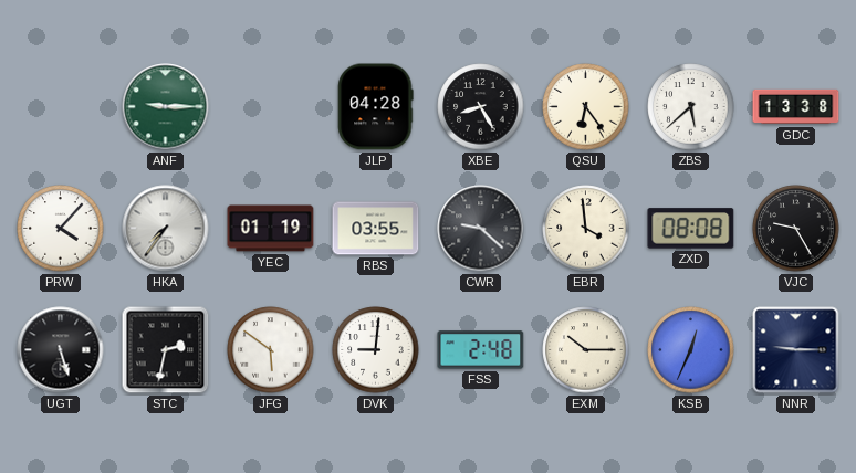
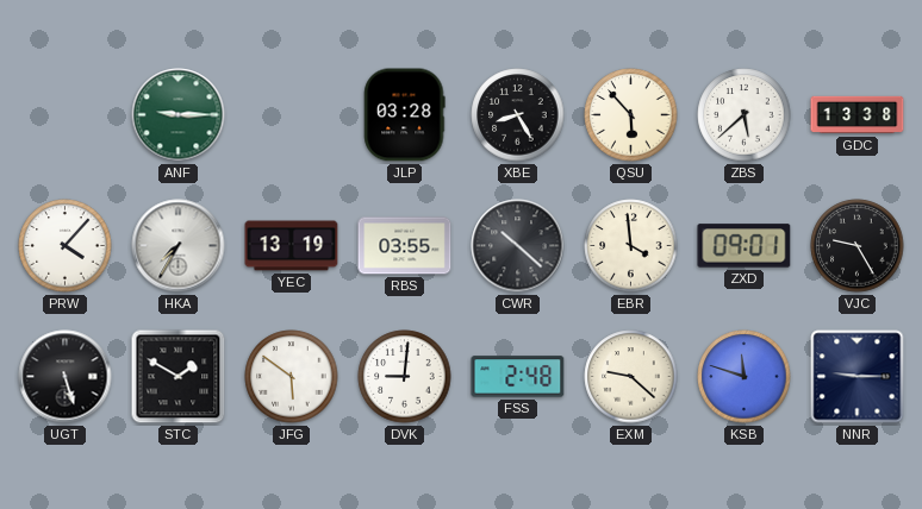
JLP: 04:28 -> 03:28 (405, 115)
QSU: 6:24 -> 5:53 (631, 115)
HKA: 7:36 -> 7:35 (179, 246)
YEC: 01:19 -> 13:19 (292, 246)
CWR: 9:22 -> 10:22 (518, 246)
ZXD: 08:08 -> 09:01 (745, 246)
STC: 2:32 -> 1:50 (179, 377)
EXM: 10:15 -> 9:22 (631, 377)
KSB: 12:34 -> 11:48 (745, 377)
